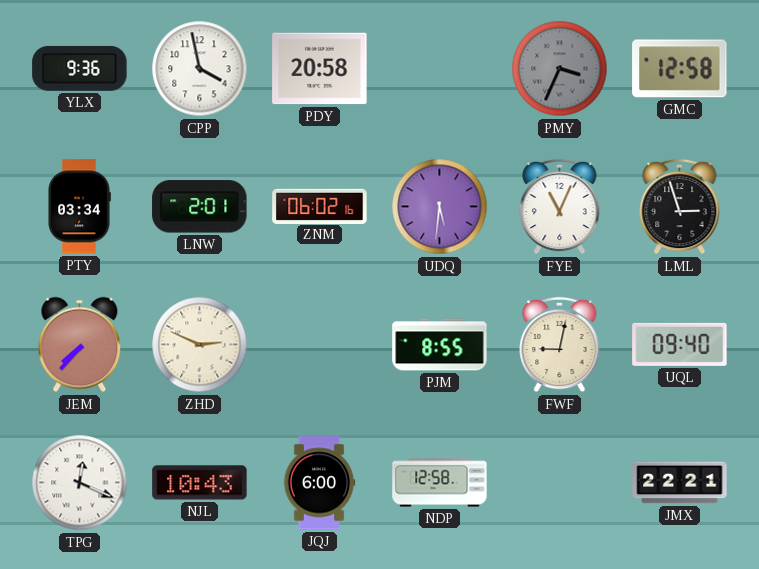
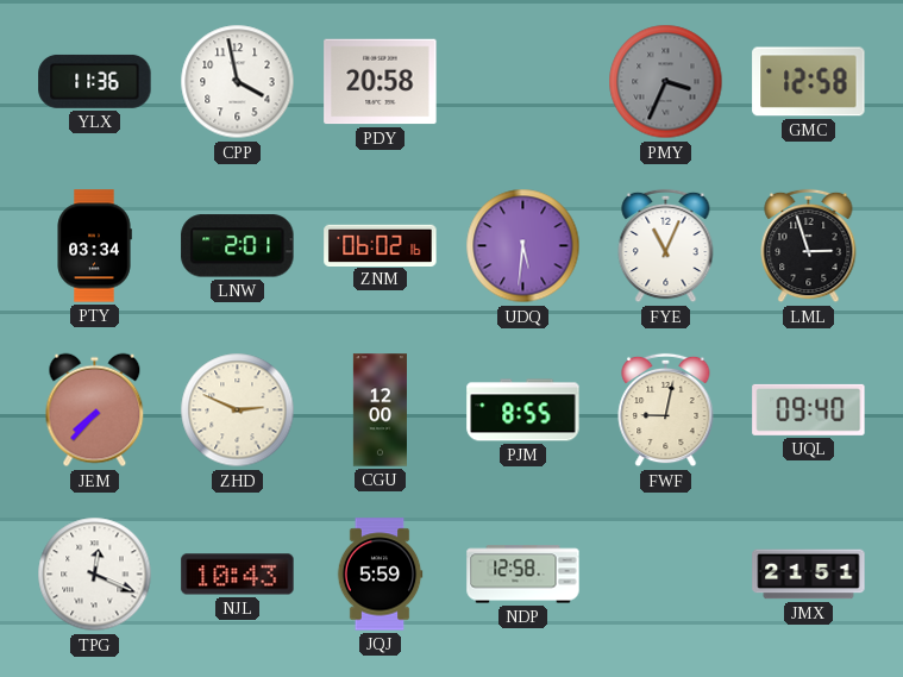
YLX: 9:36 -> 11:36 (95, 81)
CGU: none -> 12:00 (380, 410)
JQJ: 6:00 -> 5:59 (380, 575)
JMX: 22:21 -> 21:51 (809, 575)
